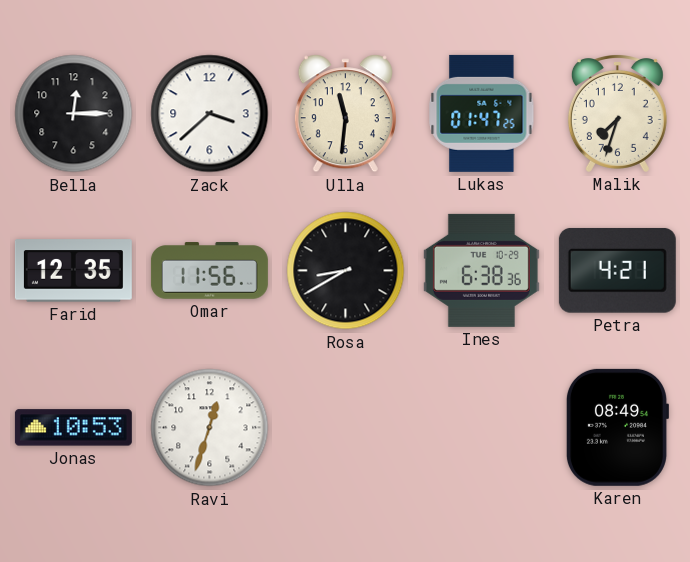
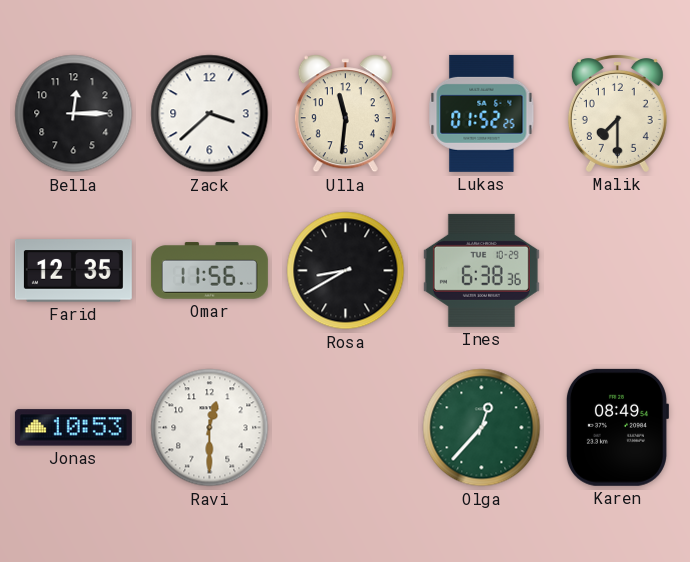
Lukas: 01:47 -> 01:52 (482, 113)
Malik: 7:33 -> 7:30 (617, 114)
Petra: 4:21 -> none (617, 270)
Ravi: 12:33 -> 12:30 (210, 428)
Olga: none -> 12:37 (482, 428)
